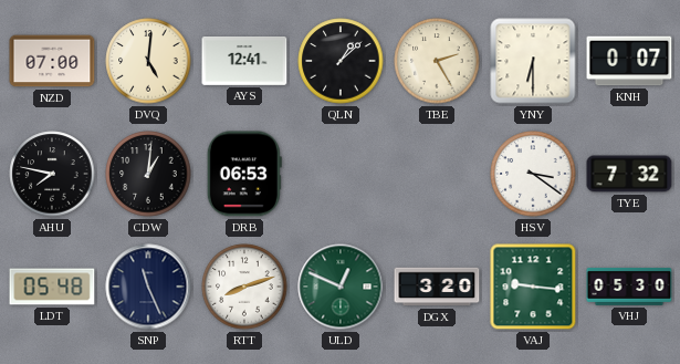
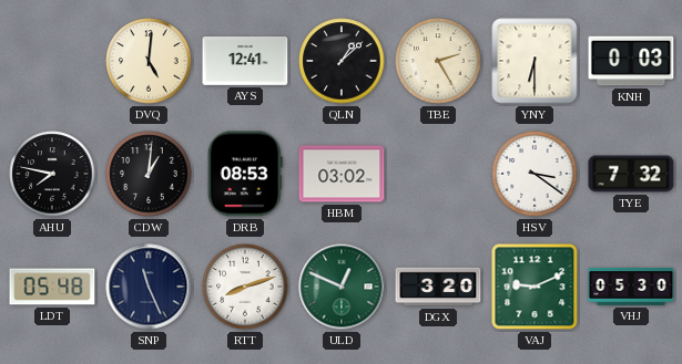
NZD: 07:00 -> none (52, 61)
KNH: 0:07 -> 0:03 (631, 61)
DRB: 06:53 -> 08:53 (245, 174)
HBM: none -> 03:02 (342, 174)
VAJ: 9:16 -> 9:11 (535, 287)
